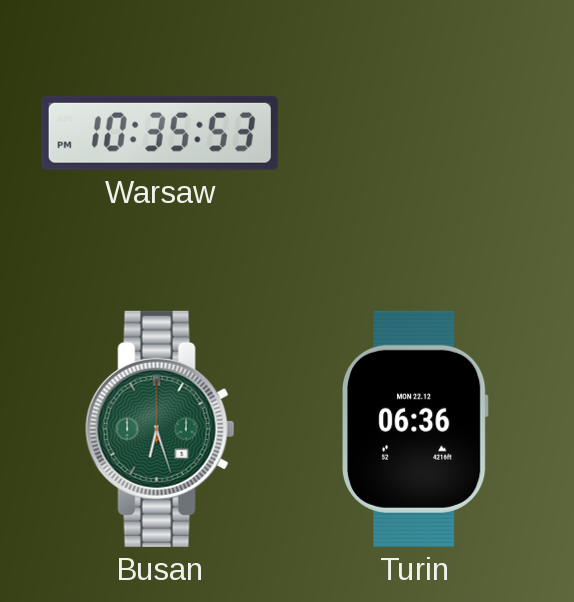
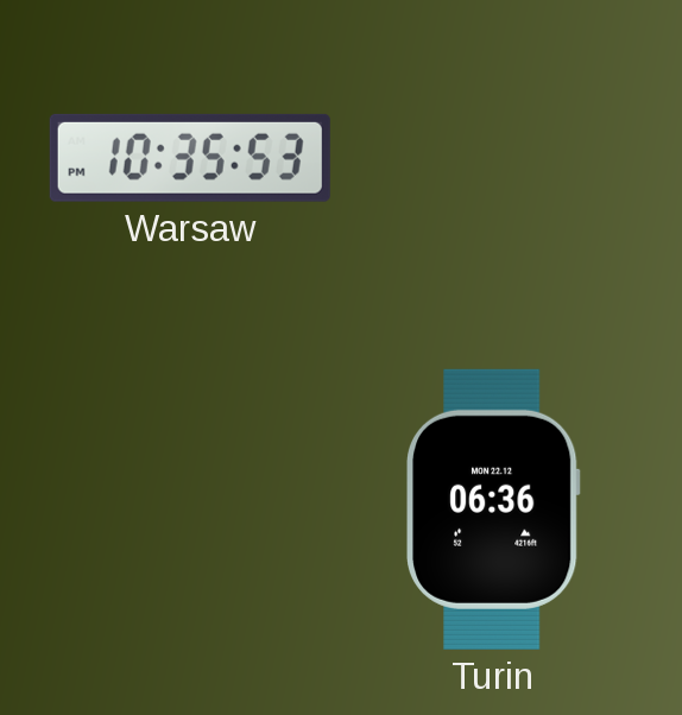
Busan: 6:27 -> none (160, 429)
